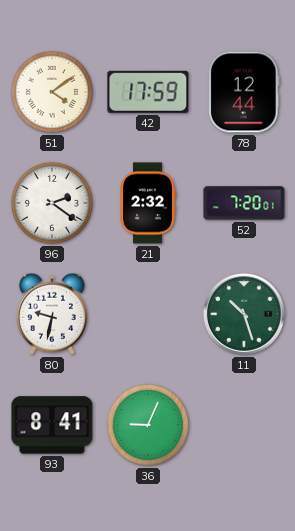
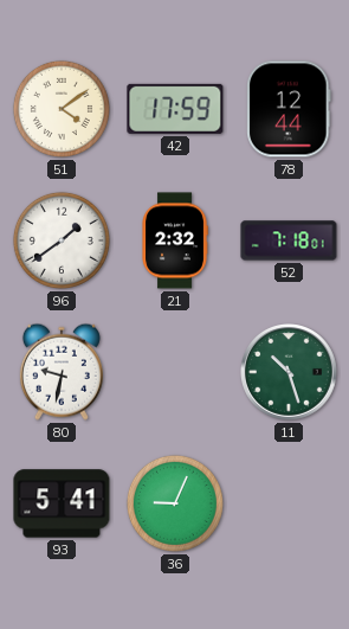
96: 2:21 -> 1:39 (62, 240)
52: 7:20 -> 7:18 (289, 240)
93: 8:41 -> 5:41 (62, 503)
